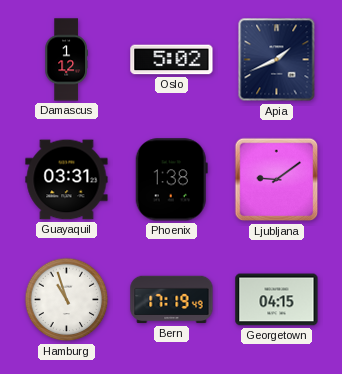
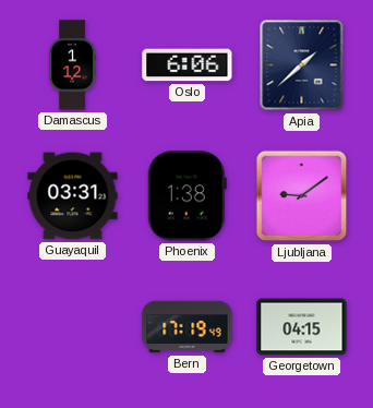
Oslo: 5:02 -> 6:06 (188, 65)
Apia: 1:41 -> 1:38 (302, 65)
Hamburg: 10:57 -> none (67, 300)
